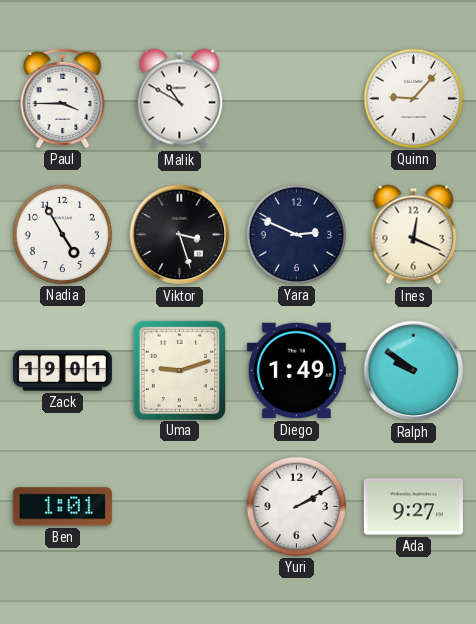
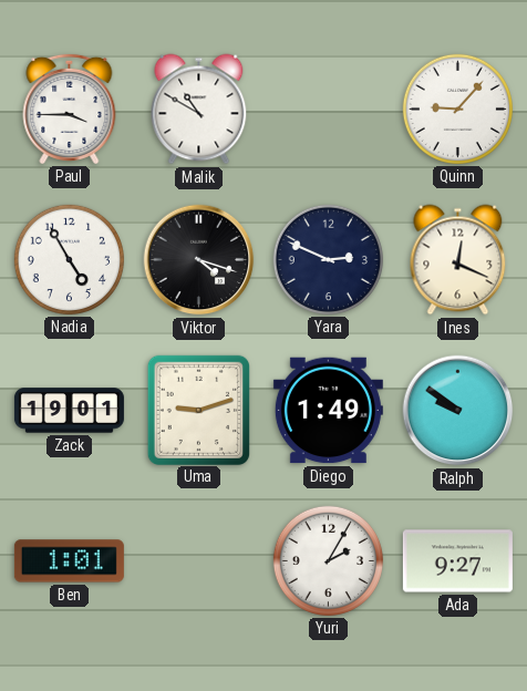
Viktor: 3:27 -> 4:18 (199, 260)
Yuri: 2:10 -> 2:05 (328, 560)
